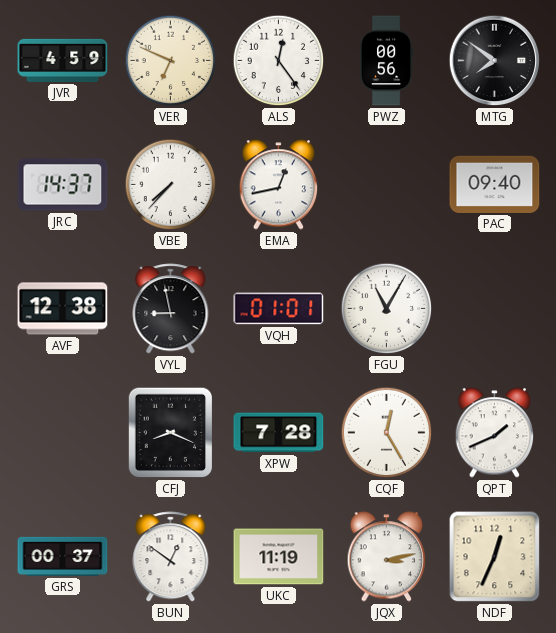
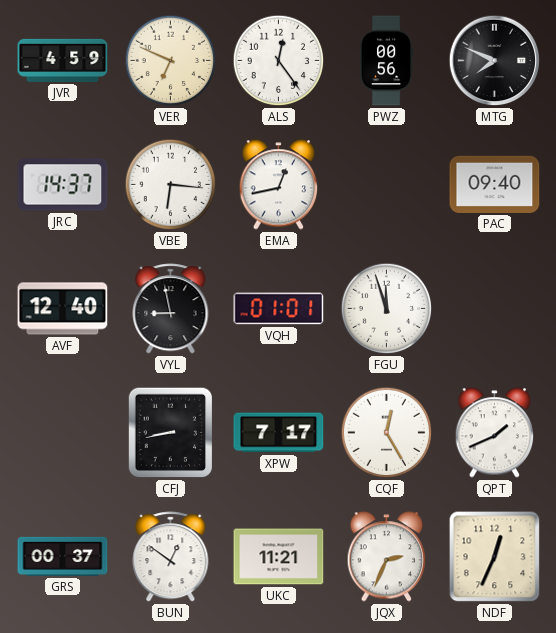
MTG: 7:51 -> 7:49 (495, 61)
VBE: 7:37 -> 6:16 (171, 185)
AVF: 12:38 -> 12:40 (63, 309)
FGU: 11:05 -> 11:57 (387, 309)
CFJ: 8:19 -> 8:43 (171, 433)
XPW: 7:28 -> 7:17 (279, 433)
UKC: 11:19 -> 11:21 (279, 557)
JQX: 3:13 -> 2:34 (387, 557)
